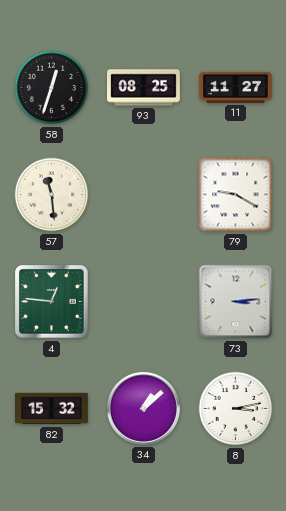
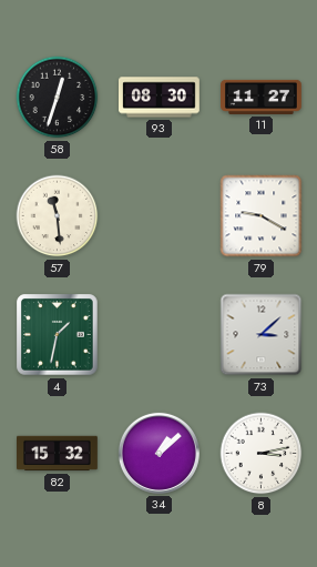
93: 08:25 -> 08:30 (160, 98)
4: 12:46 -> 1:32 (58, 335)
73: 3:14 -> 3:08 (262, 335)
